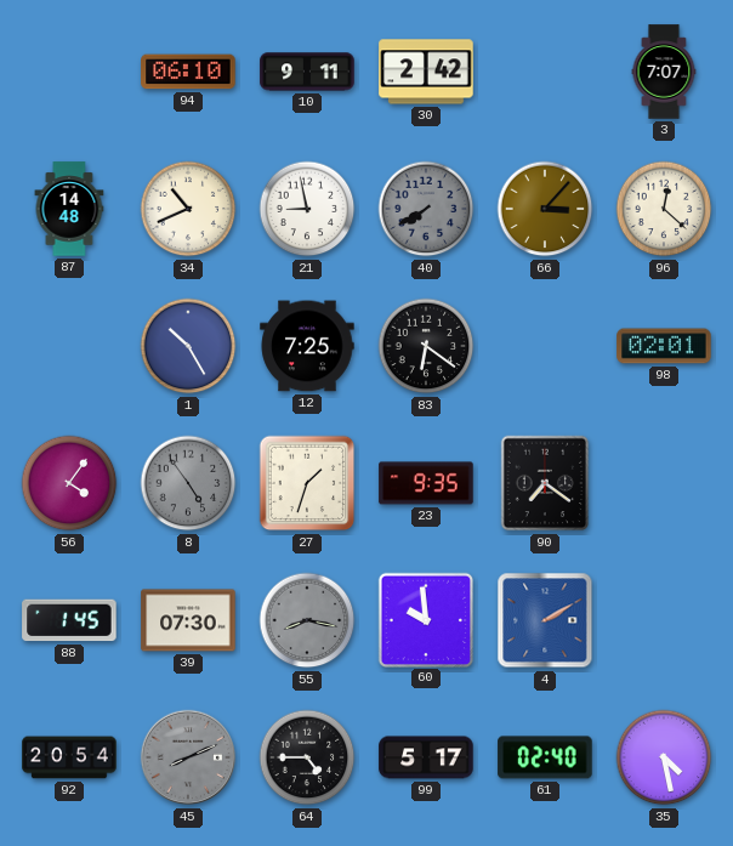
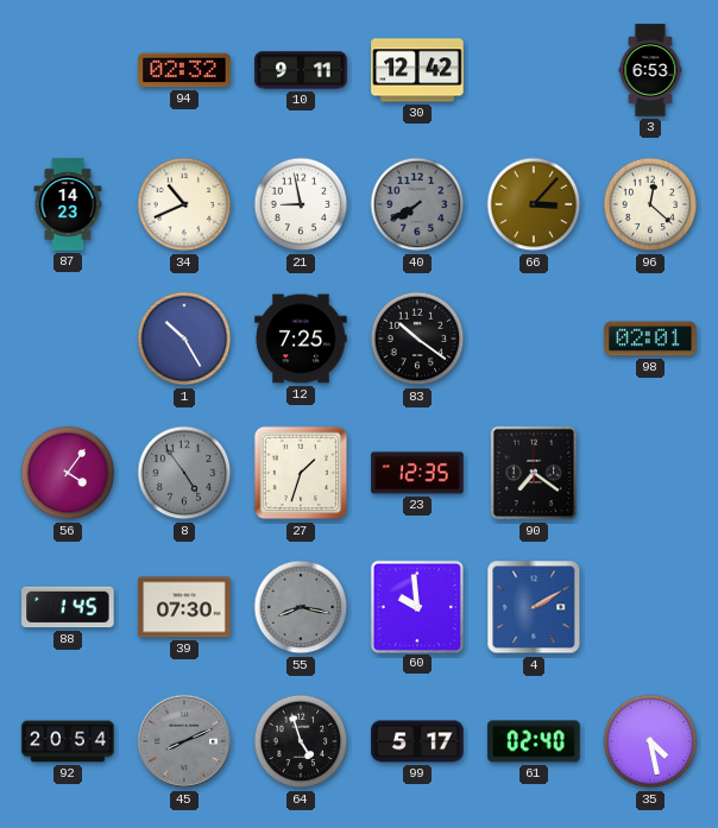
94: 06:10 -> 02:32 (184, 70)
30: 2:42 -> 12:42 (417, 70)
3: 7:07 -> 6:53 (650, 70)
87: 14:48 -> 14:23 (68, 204)
83: 6:21 -> 10:21 (417, 339)
23: 9:35 -> 12:35 (417, 473)
64: 4:45 -> 4:57 (301, 741)
